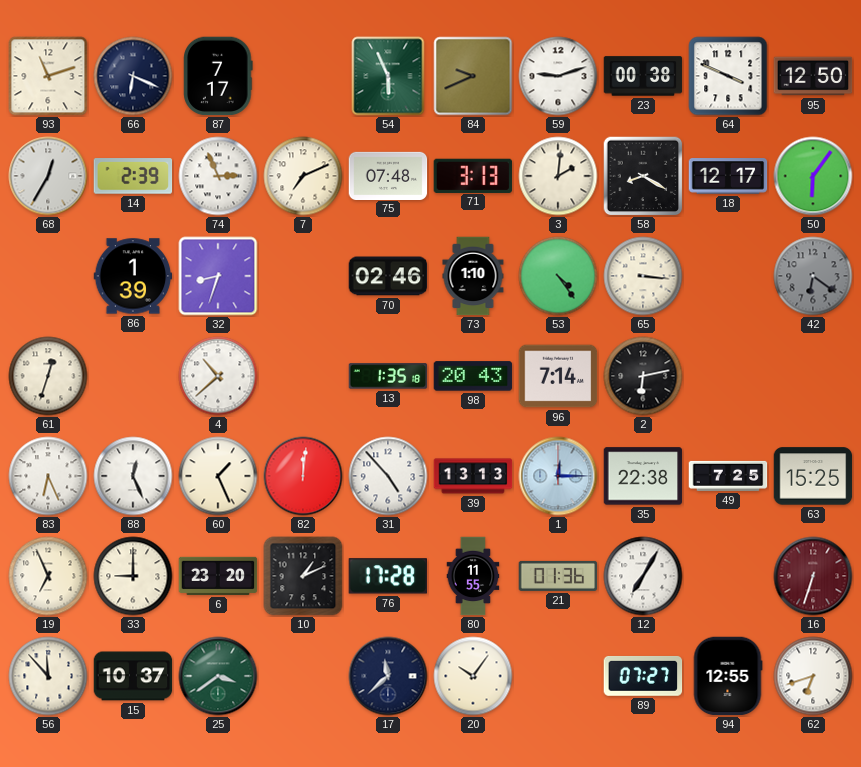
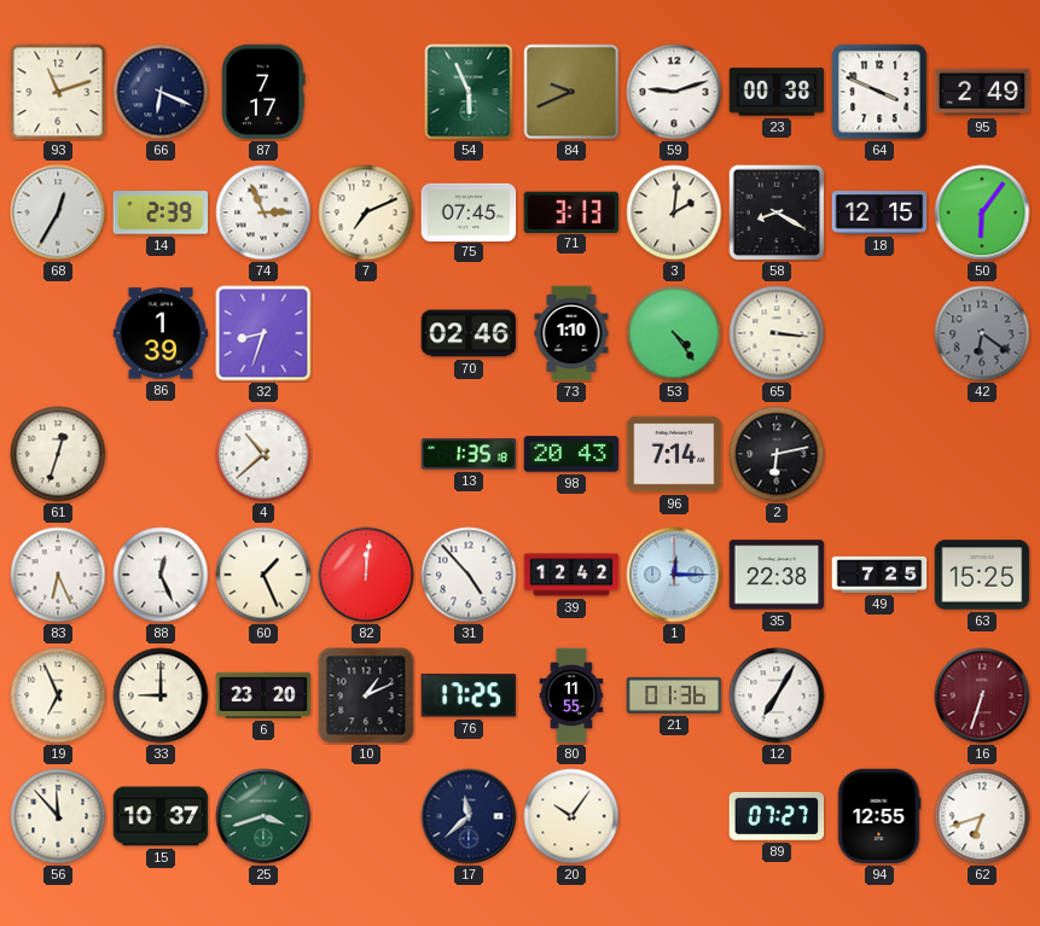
95: 12:50 -> 2:49 (982, 92)
75: 07:48 -> 07:45 (469, 211)
18: 12:17 -> 12:15 (879, 212)
39: 13:13 -> 12:42 (571, 575)
76: 17:28 -> 17:25 (467, 695)
25: 3:39 -> 3:42 (263, 816)
